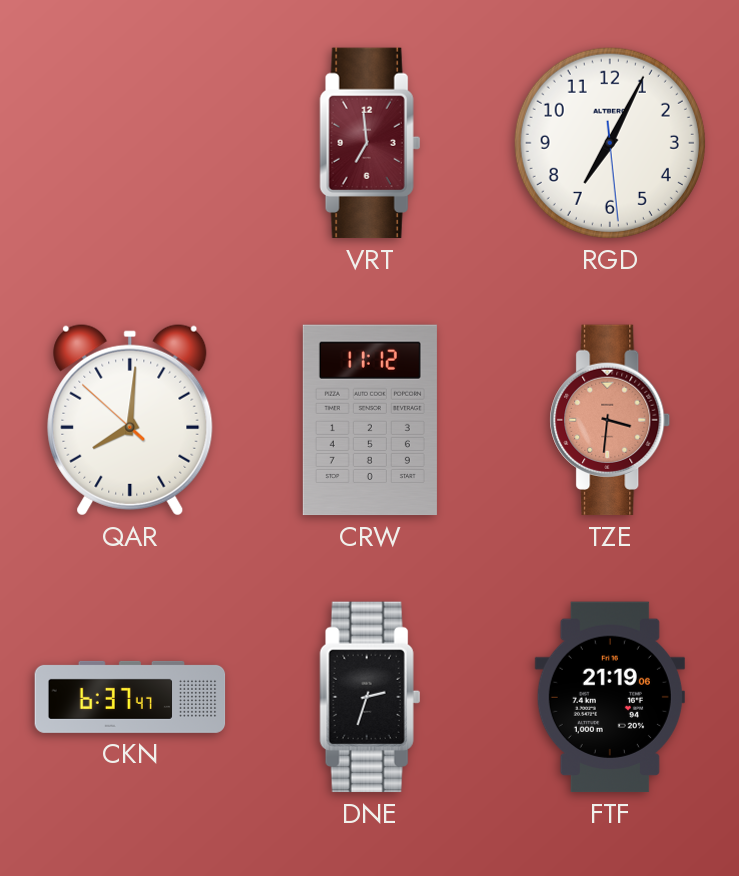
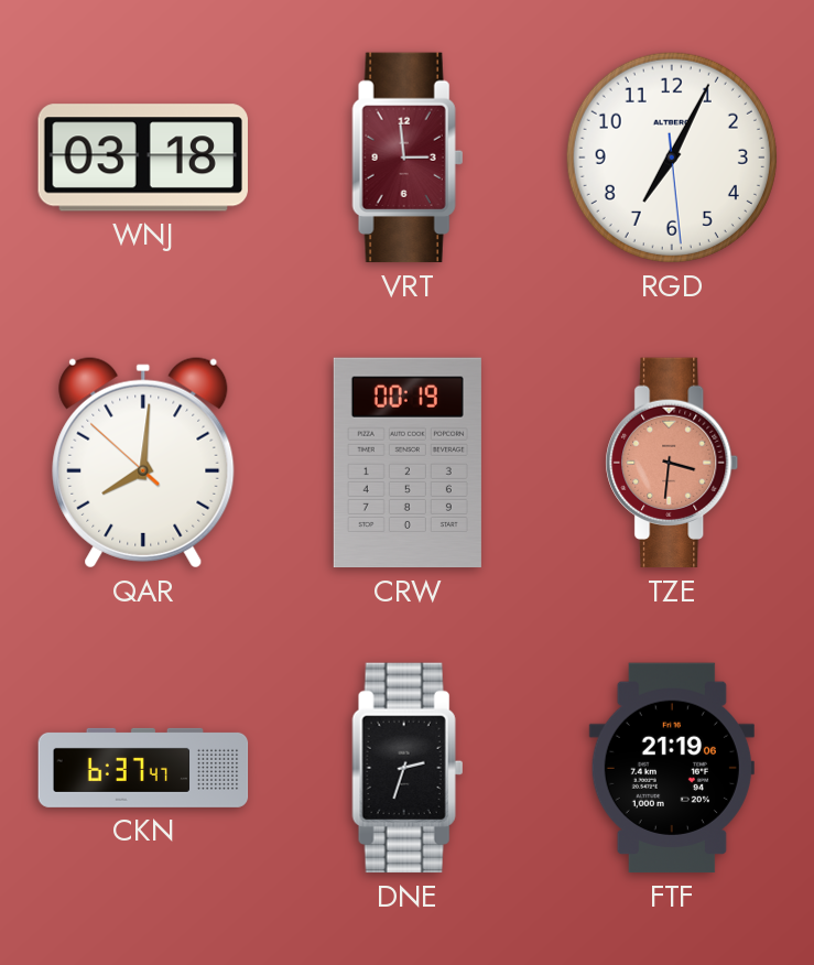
WNJ: none -> 03:18 (143, 158)
VRT: 6:59 -> 2:59 (408, 158)
CRW: 11:12 -> 00:19 (408, 463)
